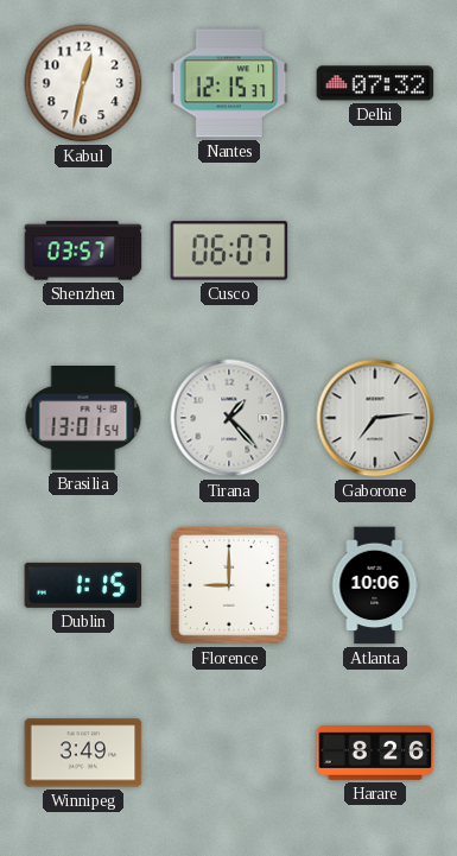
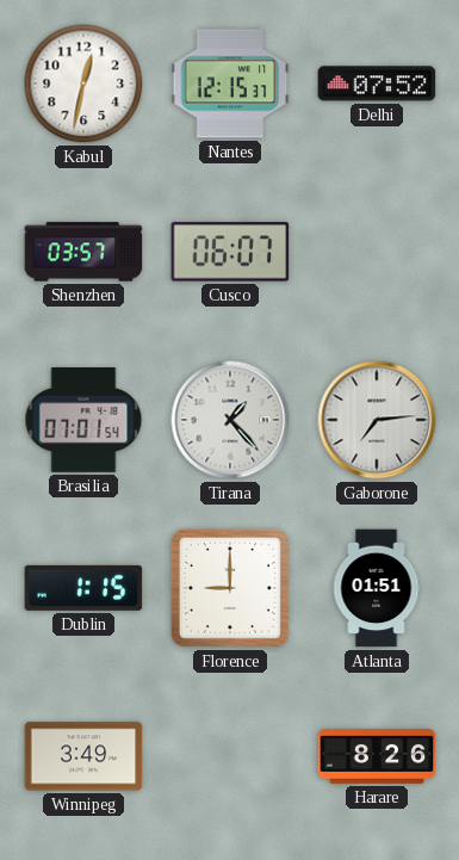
Delhi: 07:32 -> 07:52 (377, 83)
Brasilia: 13:01 -> 07:01 (83, 421)
Atlanta: 10:06 -> 01:51 (377, 588)
